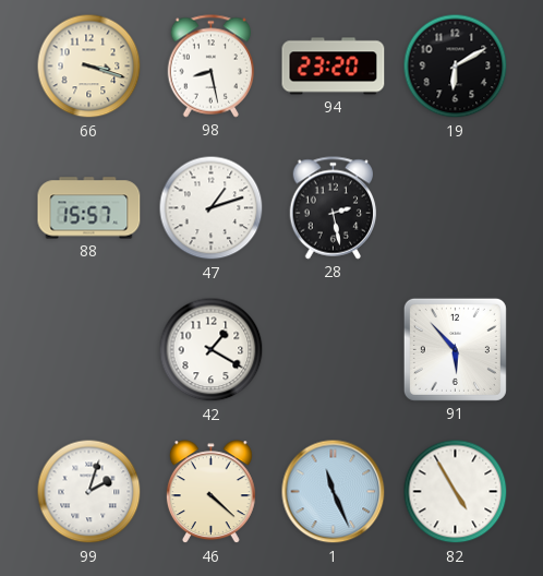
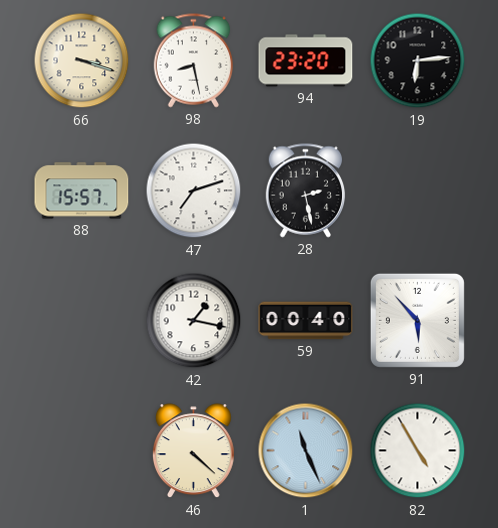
19: 6:10 -> 6:14 (418, 61)
47: 1:12 -> 7:12 (194, 191)
42: 1:20 -> 1:17 (194, 321)
59: none -> 00:40 (306, 321)
99: 2:03 -> none (89, 492)
